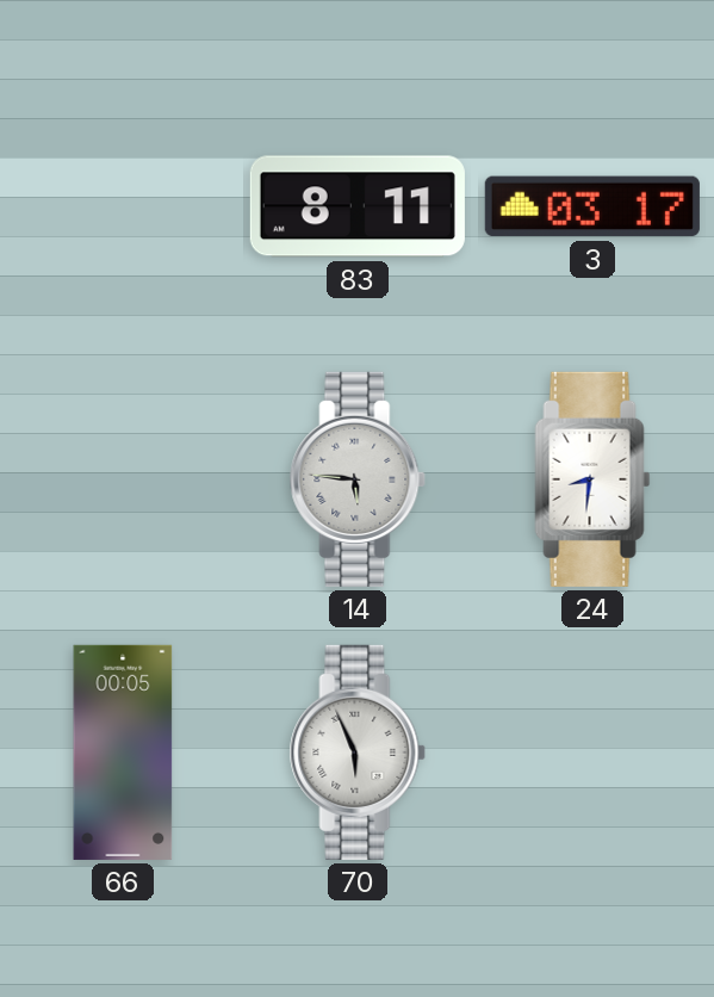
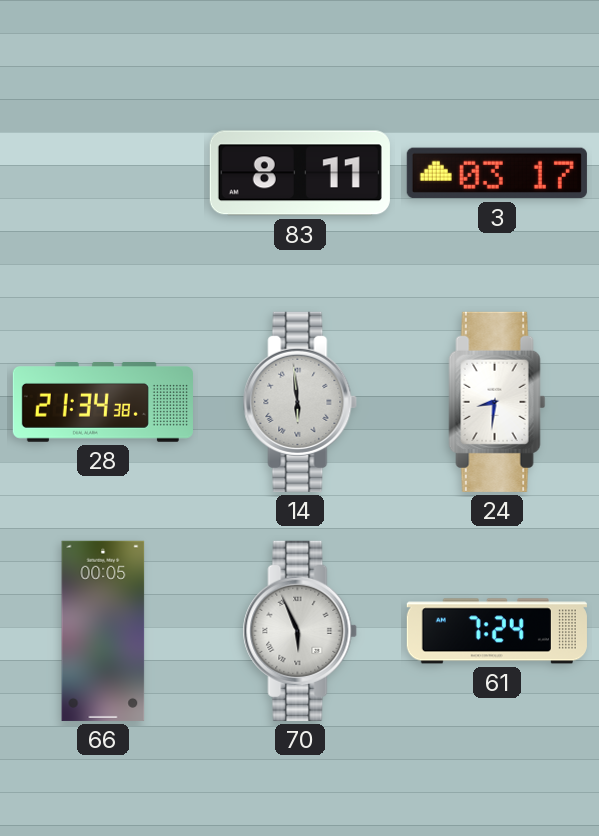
28: none -> 21:34 (103, 403)
14: 5:46 -> 5:59 (300, 402)
61: none -> 7:24 (497, 631)
